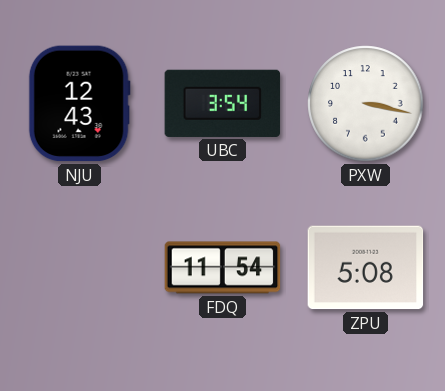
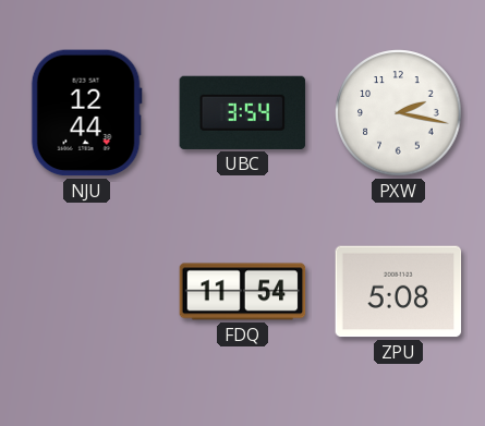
NJU: 12:43 -> 12:44 (86, 113)
PXW: 3:17 -> 2:17 (399, 113)
